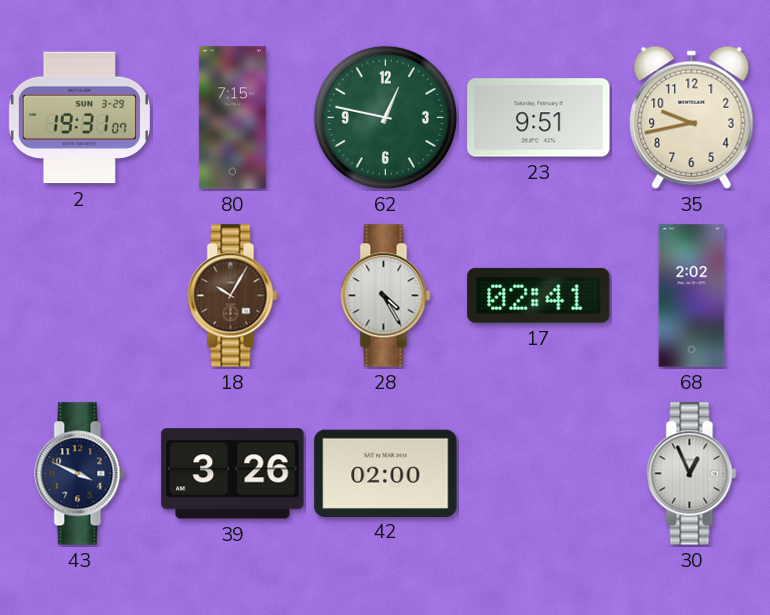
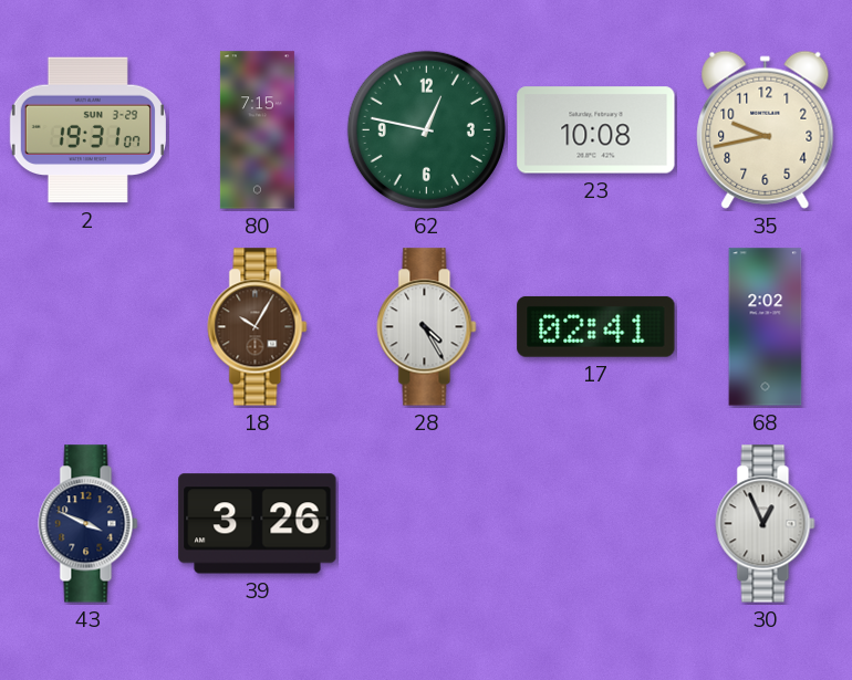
23: 9:51 -> 10:08 (596, 130)
42: 02:00 -> none (386, 473)
